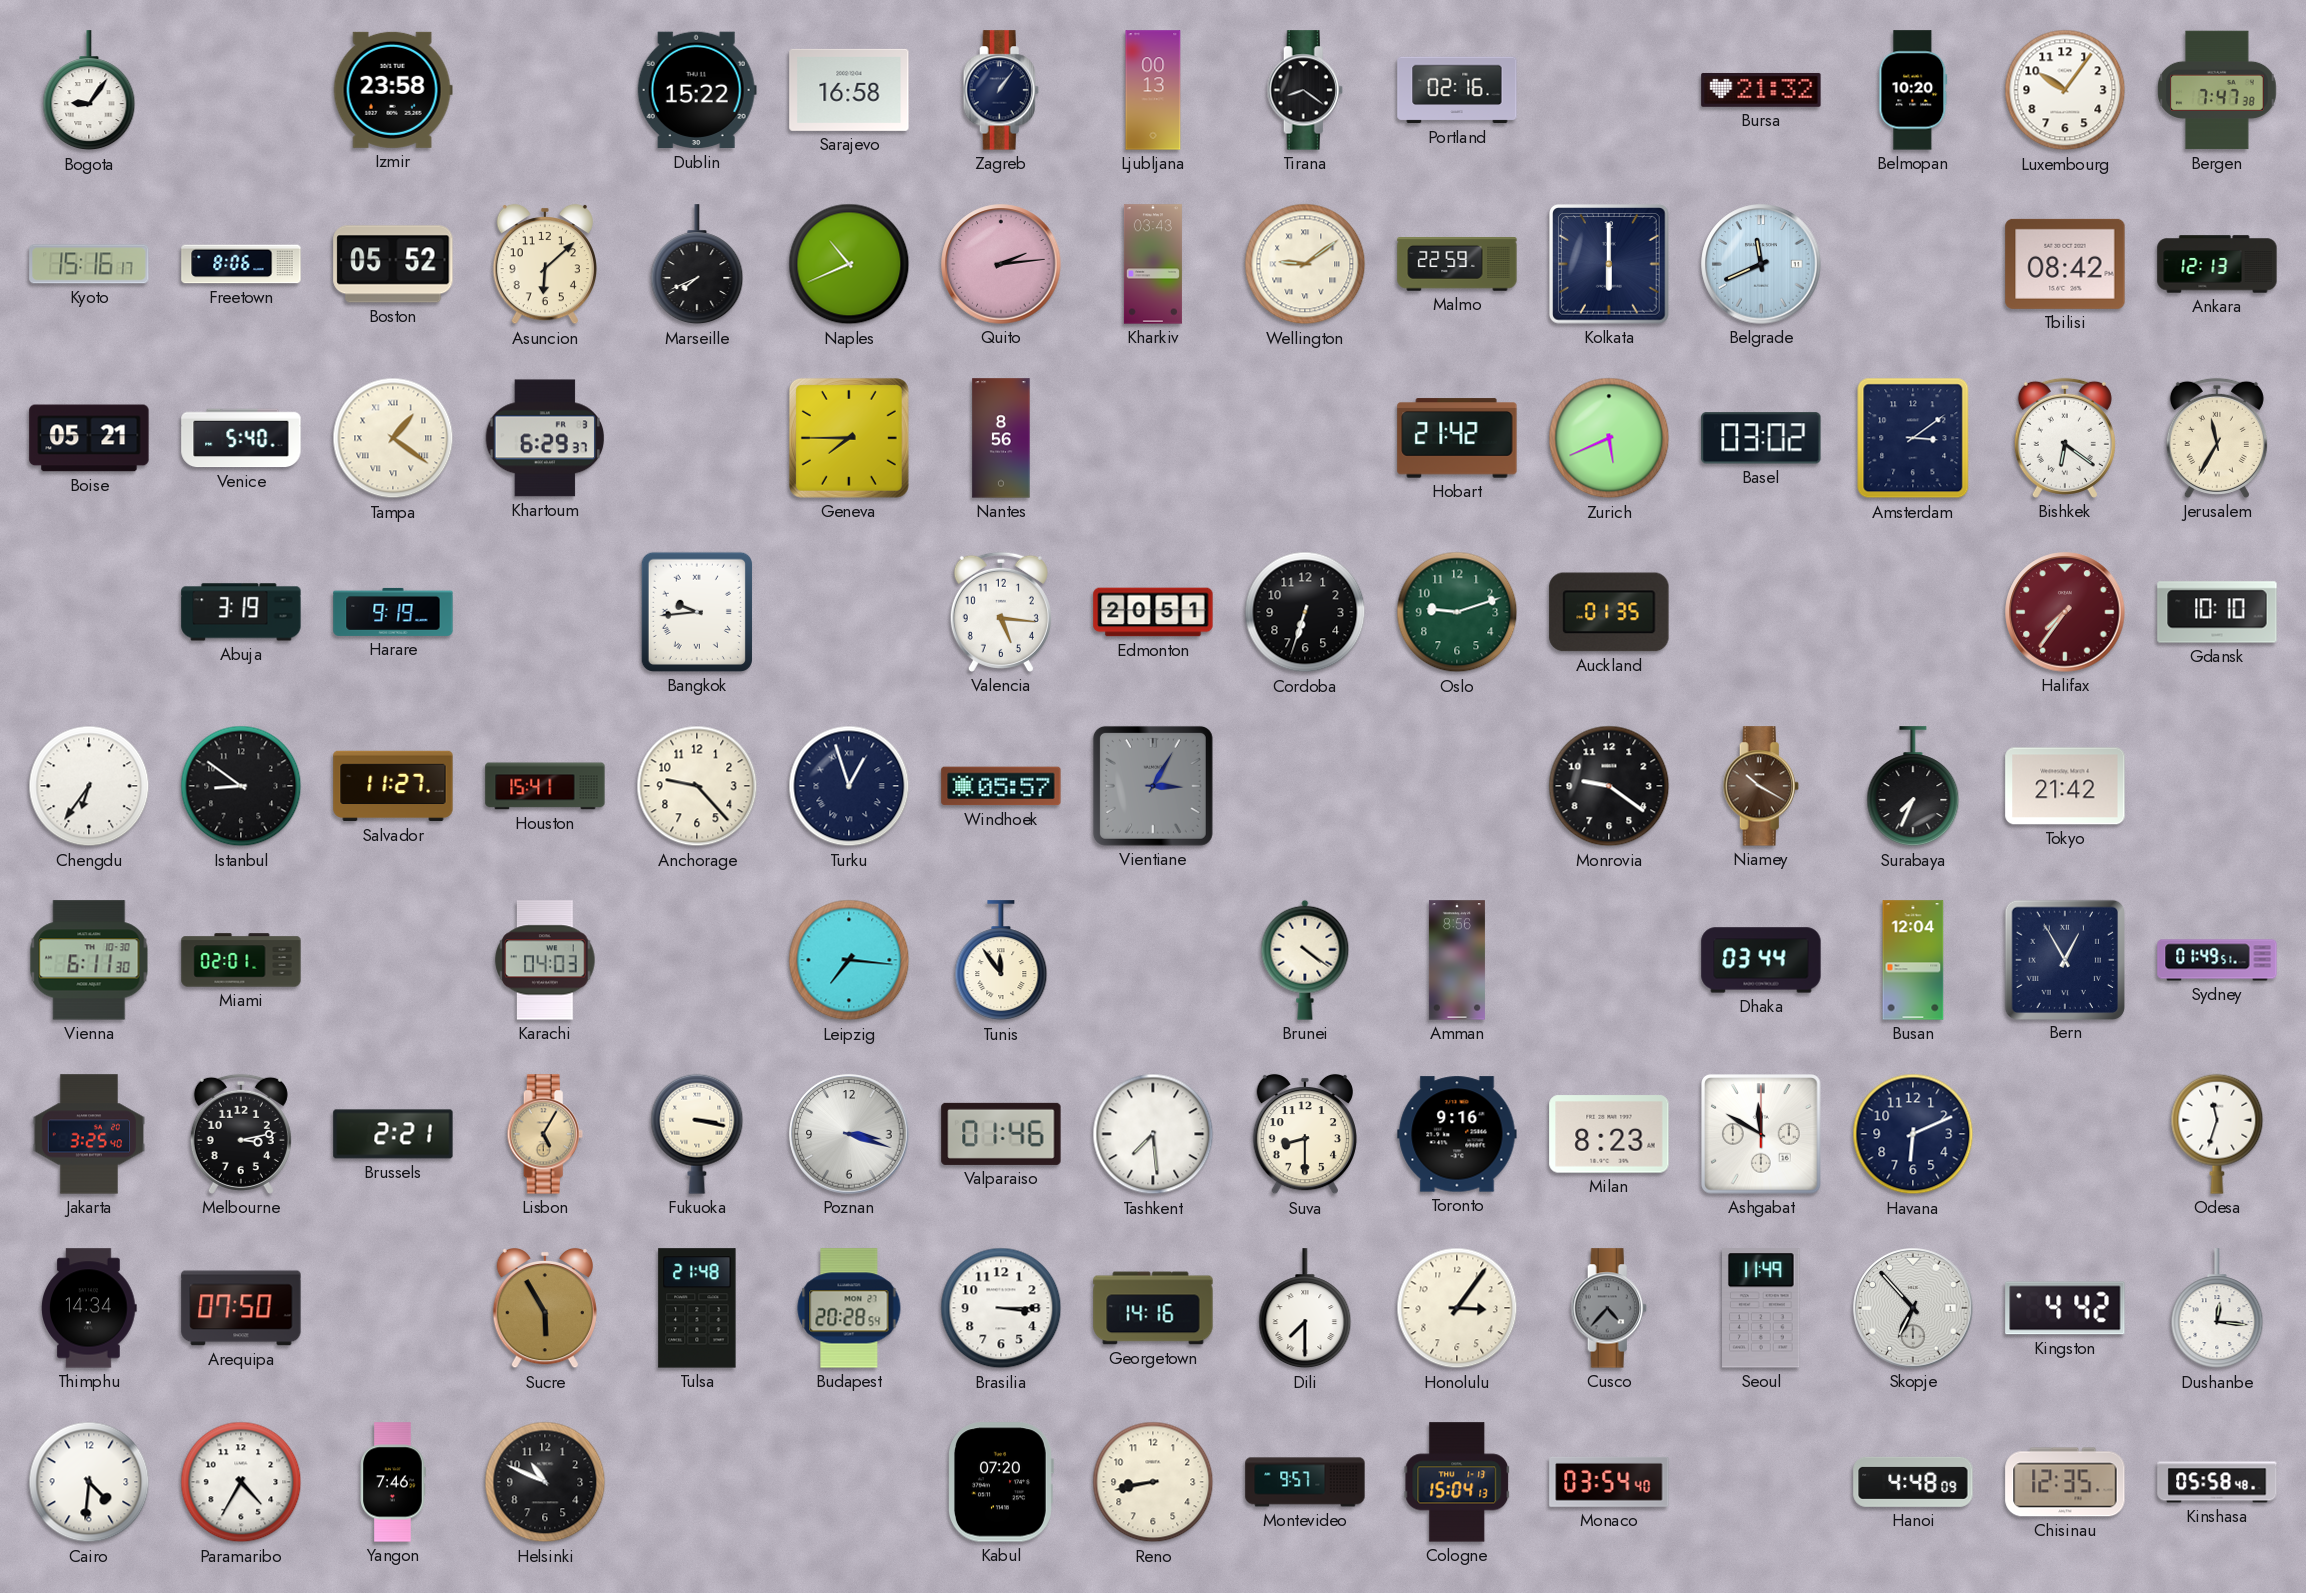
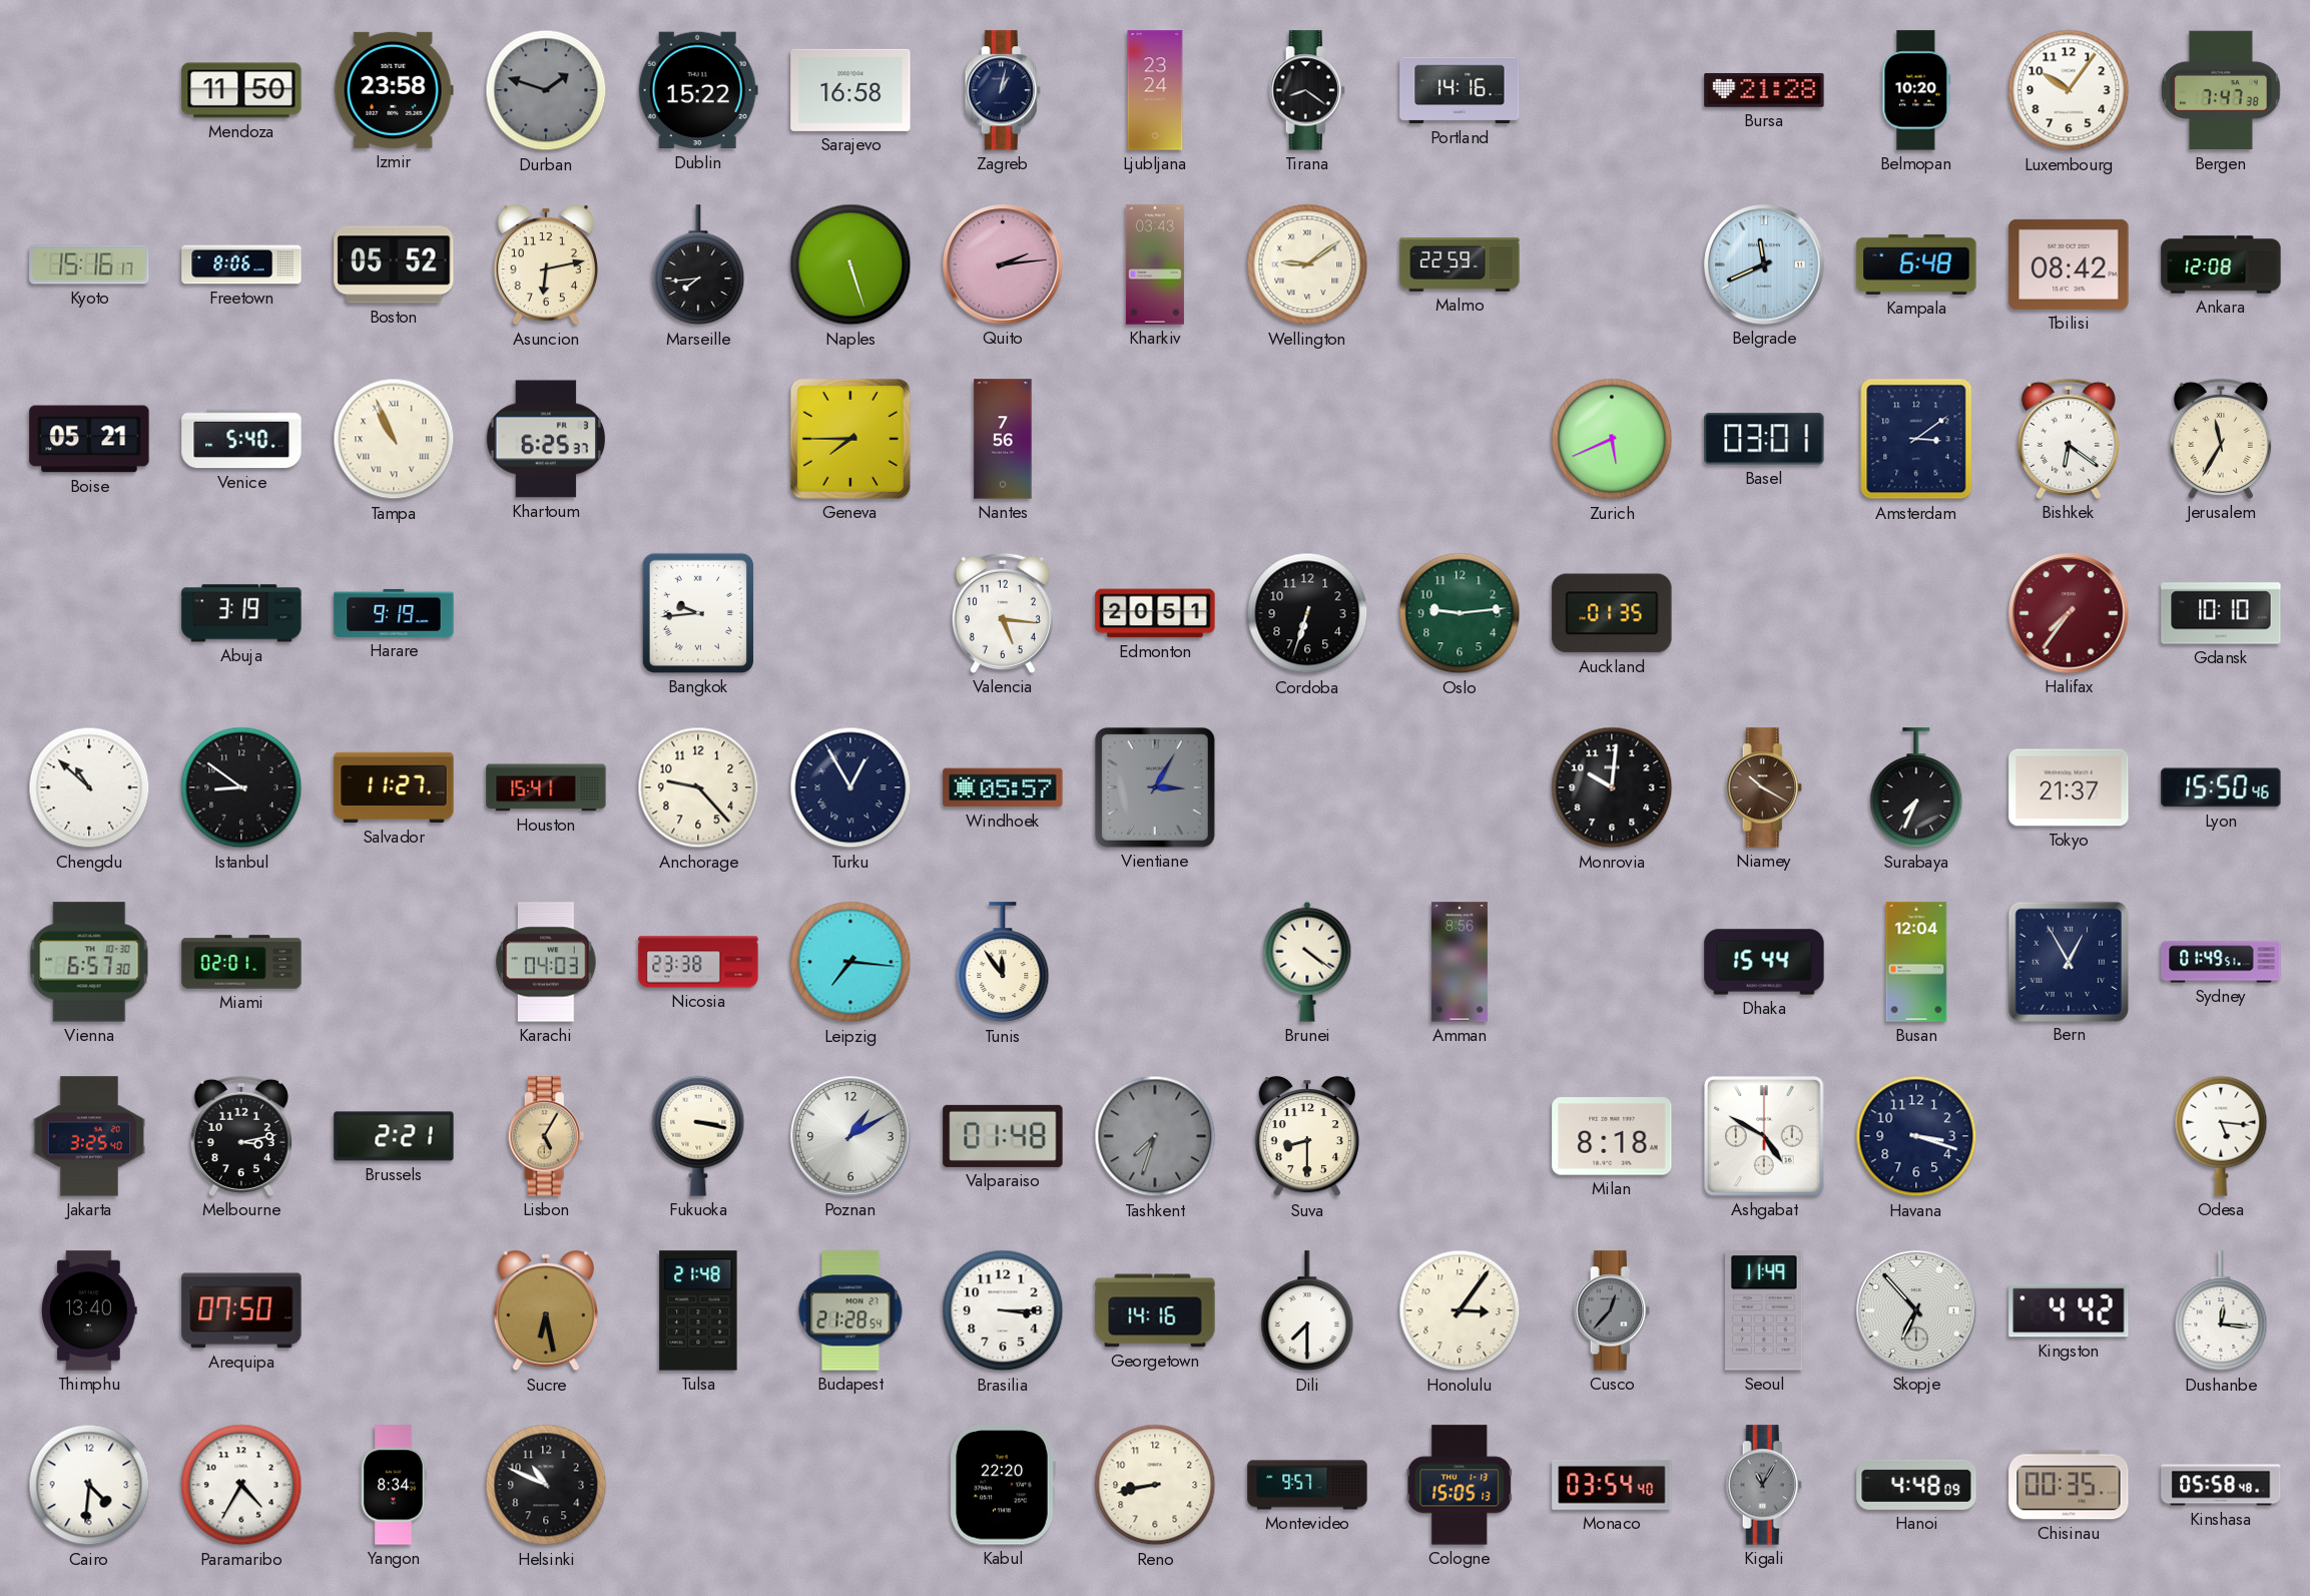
Bogota: 9:06 -> none (89, 91)
Mendoza: none -> 11:50 (241, 90)
Durban: none -> 1:48 (546, 90)
Zagreb: 1:06 -> 1:02 (1003, 90)
Ljubljana: 00:13 -> 23:24 (1155, 90)
Portland: 02:16 -> 14:16 (1460, 90)
Bursa: 21:32 -> 21:28 (1764, 90)
Asuncion: 6:08 -> 6:13 (546, 264)
Marseille: 7:41 -> 7:44 (698, 265)
Naples: 10:41 -> 5:27 (850, 264)
Kolkata: 6:00 -> none (1609, 264)
Kampala: none -> 6:48 (1916, 264)
Ankara: 12:13 -> 12:08 (2221, 264)
Tampa: 1:21 -> 10:56 (394, 439)
Khartoum: 6:29 -> 6:25 (546, 439)
Nantes: 8:56 -> 7:56 (1003, 439)
Hobart: 21:42 -> none (1457, 438)
Basel: 03:02 -> 03:01 (1764, 439)
Oslo: 9:12 -> 9:14 (1460, 613)
Chengdu: 6:36 -> 10:52 (89, 787)
Turku: 12:57 -> 12:55 (850, 787)
Monrovia: 9:21 -> 10:01 (1612, 787)
Tokyo: 21:42 -> 21:37 (2069, 787)
Lyon: none -> 15:50 (2221, 787)
Vienna: 6:11 -> 6:57 (89, 962)
Nicosia: none -> 23:38 (698, 962)
Dhaka: 03:44 -> 15:44 (1764, 962)
Poznan: 3:18 -> 1:10 (850, 1136)
Valparaiso: 01:46 -> 01:48 (1003, 1136)
Tashkent: 7:29 -> 7:33 (1155, 1136)
Tashkent dial: white -> grey (1155, 1136)
Toronto: 9:16 -> none (1457, 1134)
Milan: 8:23 -> 8:18 (1612, 1136)
Ashgabat: 11:50 -> 4:50 (1764, 1136)
Havana: 6:11 -> 3:18 (1916, 1136)
Odesa: 11:33 -> 5:16 (2221, 1136)
Thimphu: 14:34 -> 13:40 (89, 1310)
Sucre: 5:55 -> 6:28 (546, 1310)
Budapest: 20:28 -> 21:28 (850, 1310)
Cusco: 4:37 -> 12:37 (1612, 1310)
Yangon: 7:46 -> 8:34 (394, 1485)
Kabul: 07:20 -> 22:20 (1003, 1485)
Cologne: 15:04 -> 15:05 (1460, 1485)
Kigali: none -> 11:05 (1764, 1485)
Chisinau: 12:35 -> 00:35 (2069, 1485)
